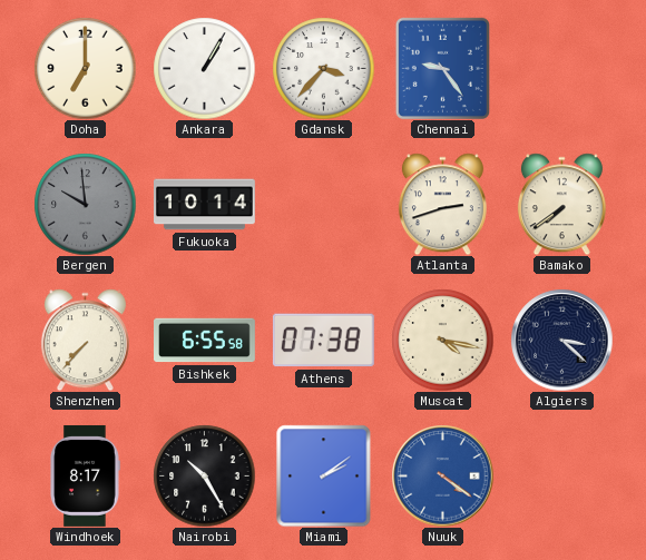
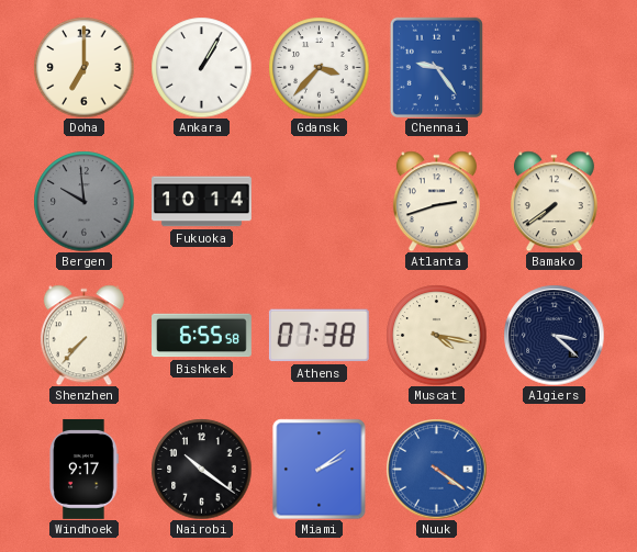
Windhoek: 8:17 -> 9:17 (83, 470)
Nairobi: 10:25 -> 10:21 (201, 469)
